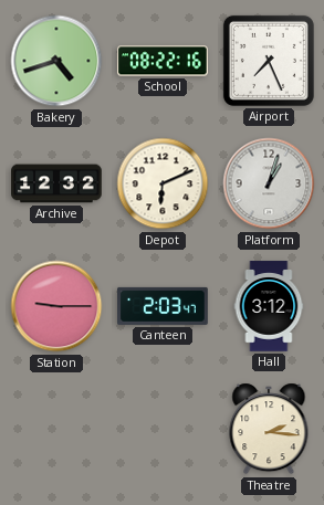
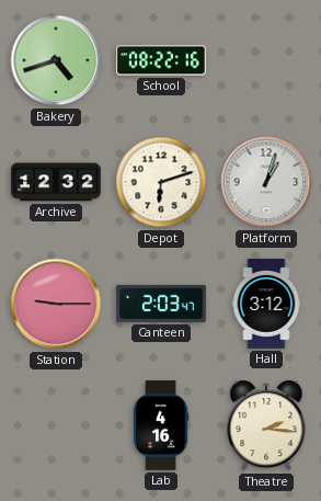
Airport: 7:26 -> none (269, 61)
Depot: 6:11 -> 6:12 (161, 182)
Lab: none -> 4:16 (161, 425)
